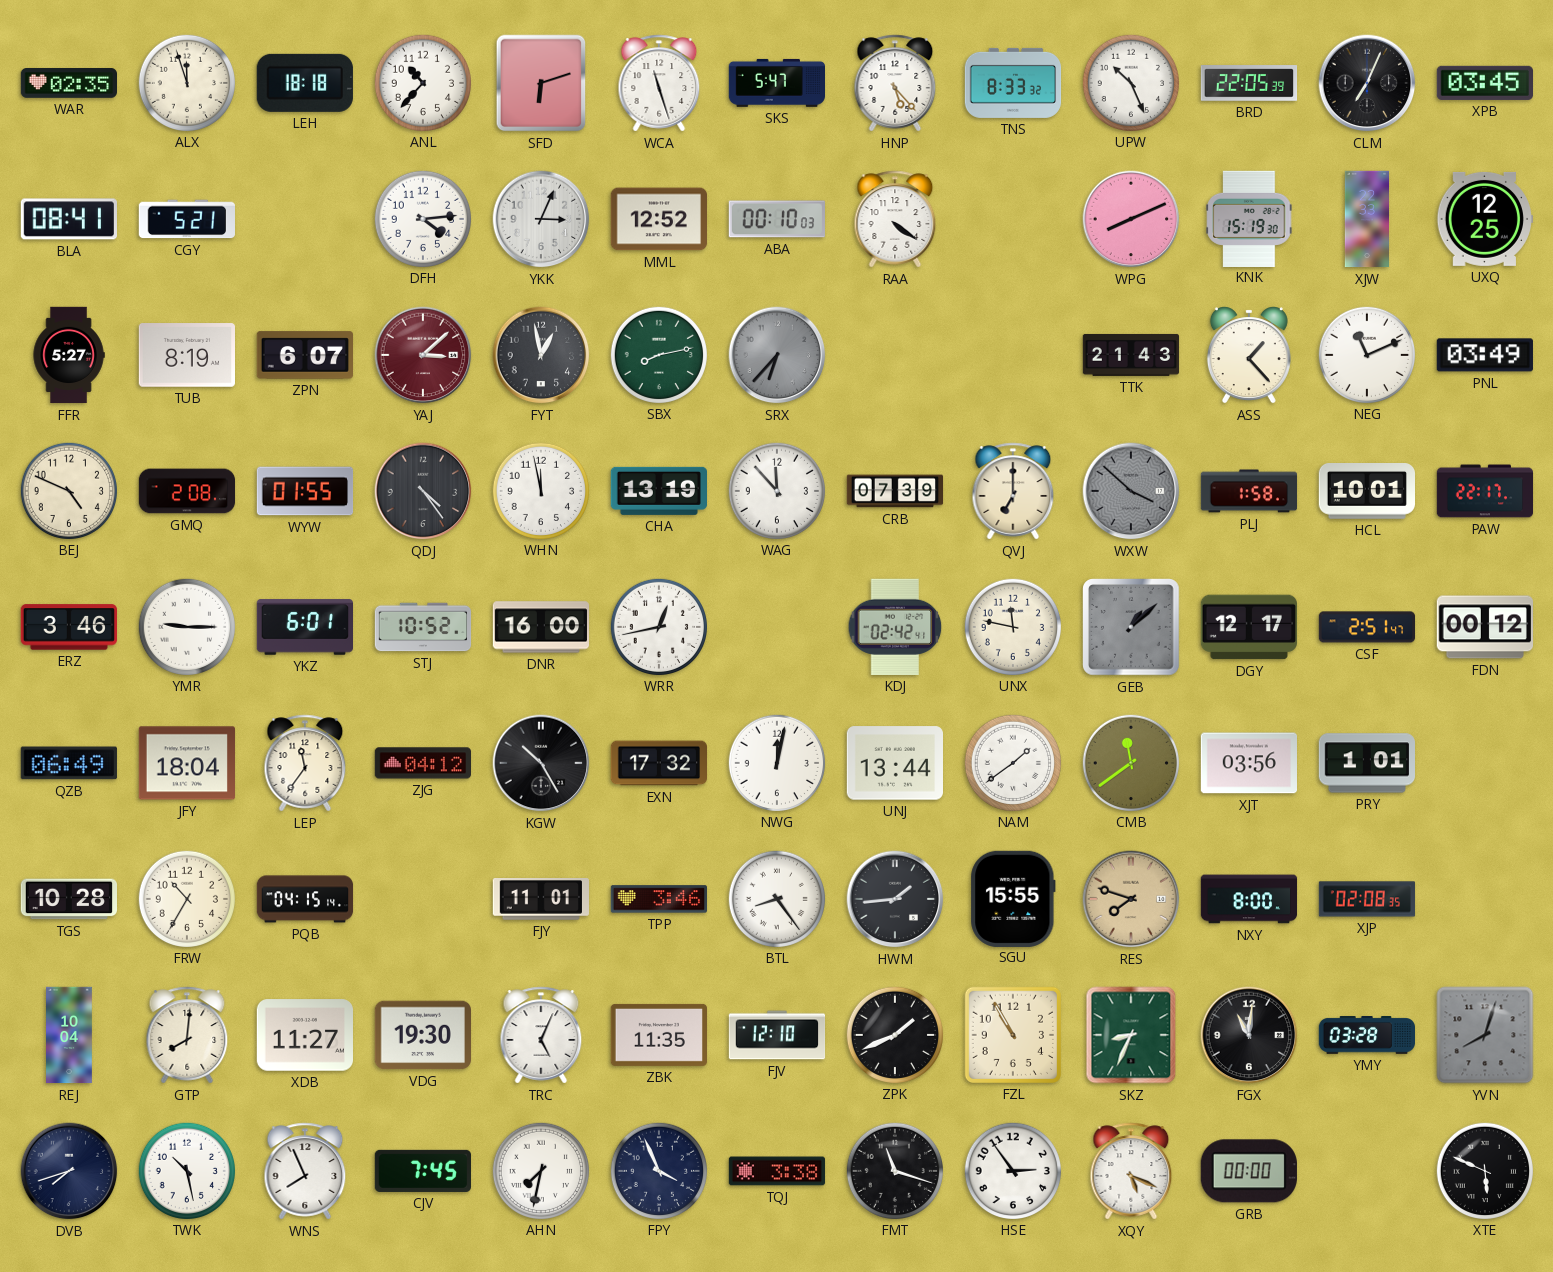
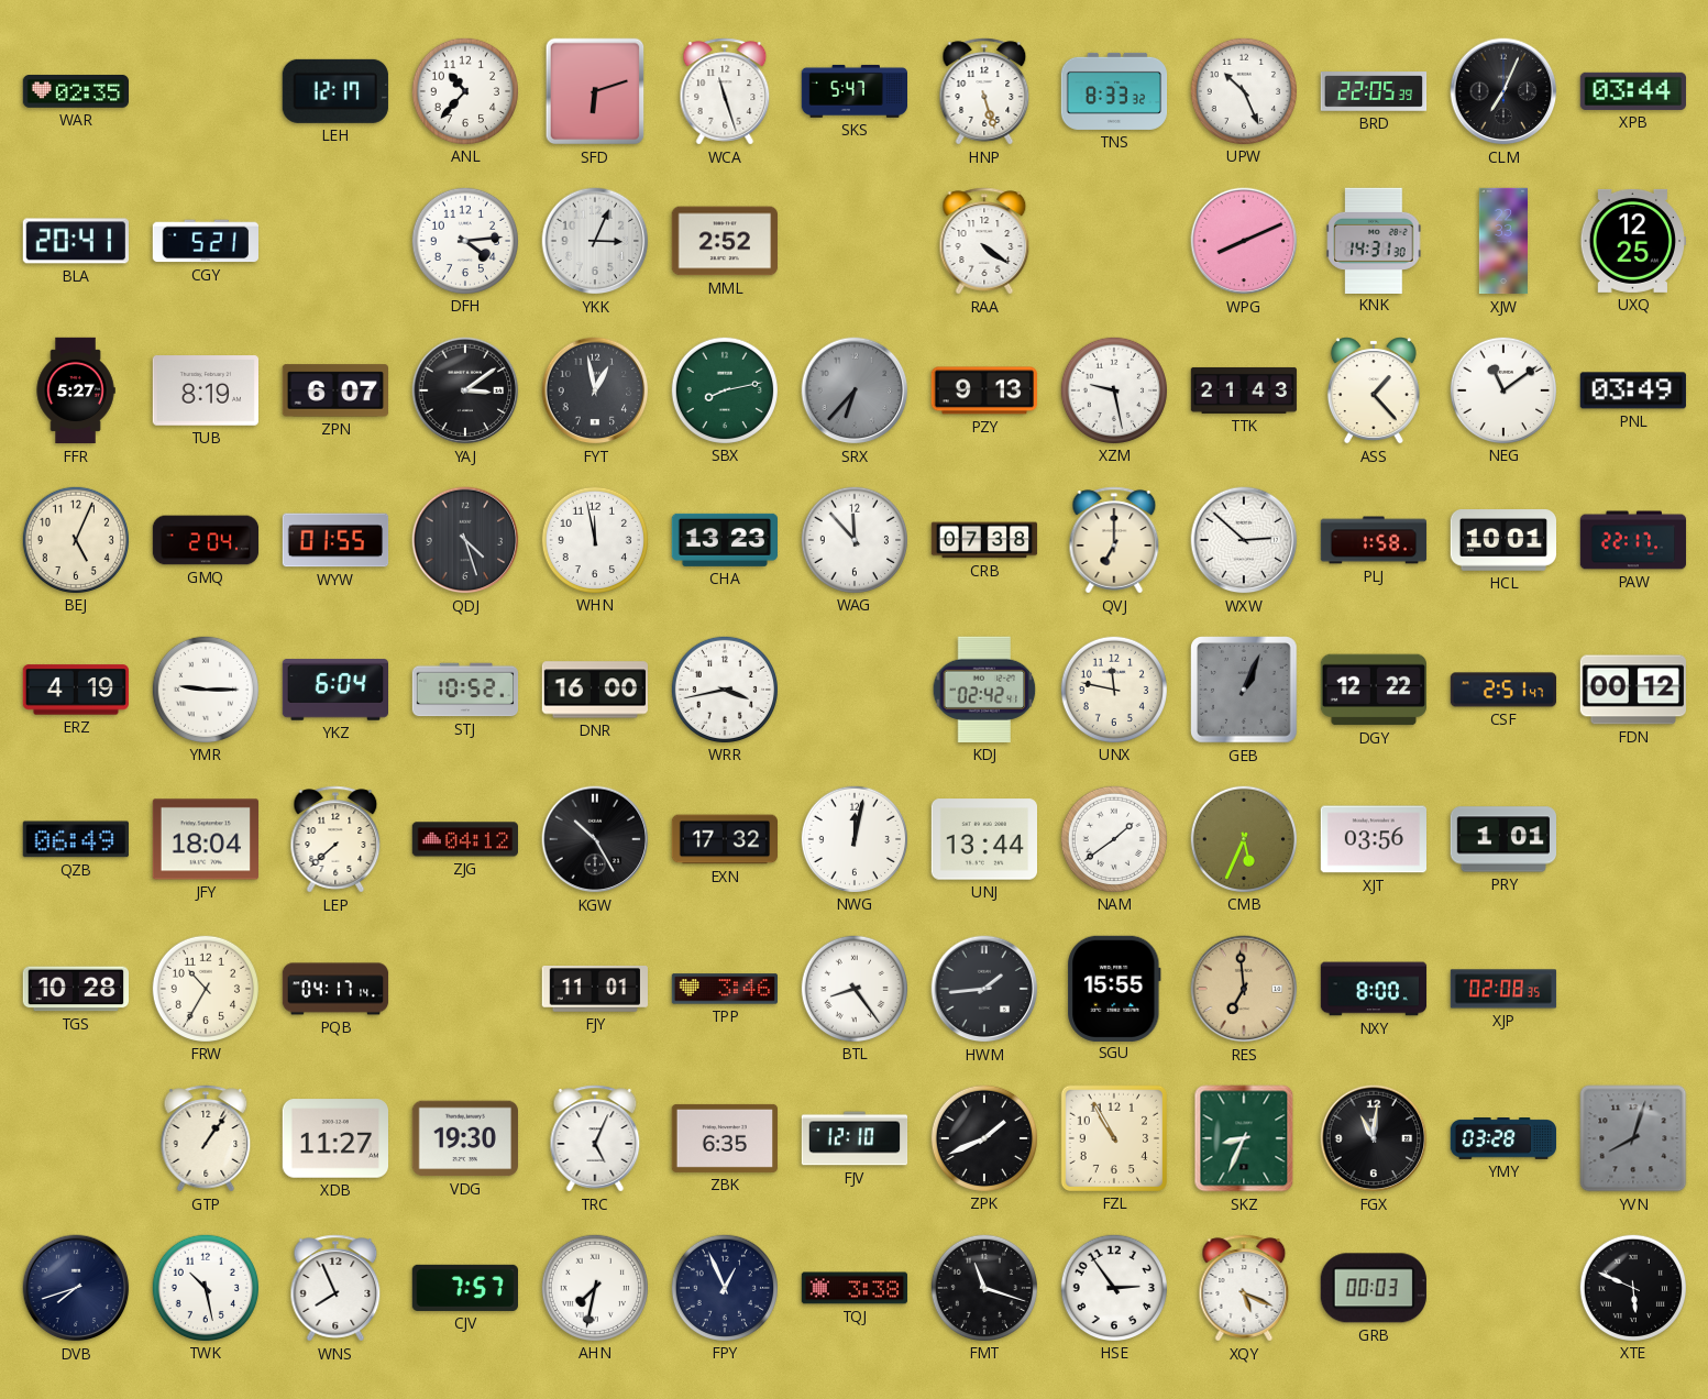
ALX: 11:57 -> none (186, 82)
LEH: 18:18 -> 12:17 (335, 91)
HNP: 5:23 -> 5:27 (984, 91)
XPB: 03:45 -> 03:44 (1632, 91)
BLA: 08:41 -> 20:41 (75, 241)
MML: 12:52 -> 2:52 (724, 241)
ABA: 00:10 -> none (777, 219)
KNK: 15:19 -> 14:31 (1374, 240)
YAJ: 3:08 -> 3:09 (465, 390)
YAJ dial: burgundy -> black (465, 390)
PZY: none -> 9:13 (983, 390)
XZM: none -> 9:28 (1113, 389)
NEG: 11:11 -> 11:09 (1502, 389)
BEJ: 4:49 -> 5:04 (75, 539)
GMQ: 2:08 -> 2:04 (206, 540)
QDJ: 4:24 -> 4:27 (465, 540)
CHA: 13:19 -> 13:23 (724, 540)
CRB: 07:39 -> 07:38 (984, 540)
WXW: 3:52 -> 2:52 (1244, 540)
WXW dial: grey -> white (1244, 540)
ERZ: 3:46 -> 4:19 (75, 690)
YKZ: 6:01 -> 6:04 (334, 690)
WRR: 12:43 -> 3:43 (724, 689)
GEB: 1:08 -> 1:04 (1244, 690)
DGY: 12:17 -> 12:22 (1373, 690)
LEP: 11:36 -> 7:38 (335, 839)
CMB: 11:39 -> 5:34 (1243, 838)
PQB: 04:15 -> 04:17 (335, 989)
RES: 7:48 -> 6:59 (1244, 989)
REJ: 10:04 -> none (69, 1035)
GTP: 8:01 -> 1:06 (206, 1138)
ZBK: 11:35 -> 6:35 (724, 1138)
CJV: 7:45 -> 7:57 (464, 1288)
FPY: 3:56 -> 12:56 (724, 1287)
GRB: 00:00 -> 00:03 (1374, 1288)
